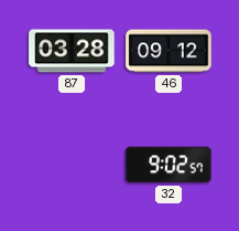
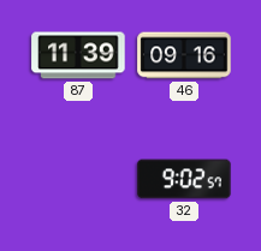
87: 03:28 -> 11:39 (78, 55)
46: 09:12 -> 09:16 (184, 55)
